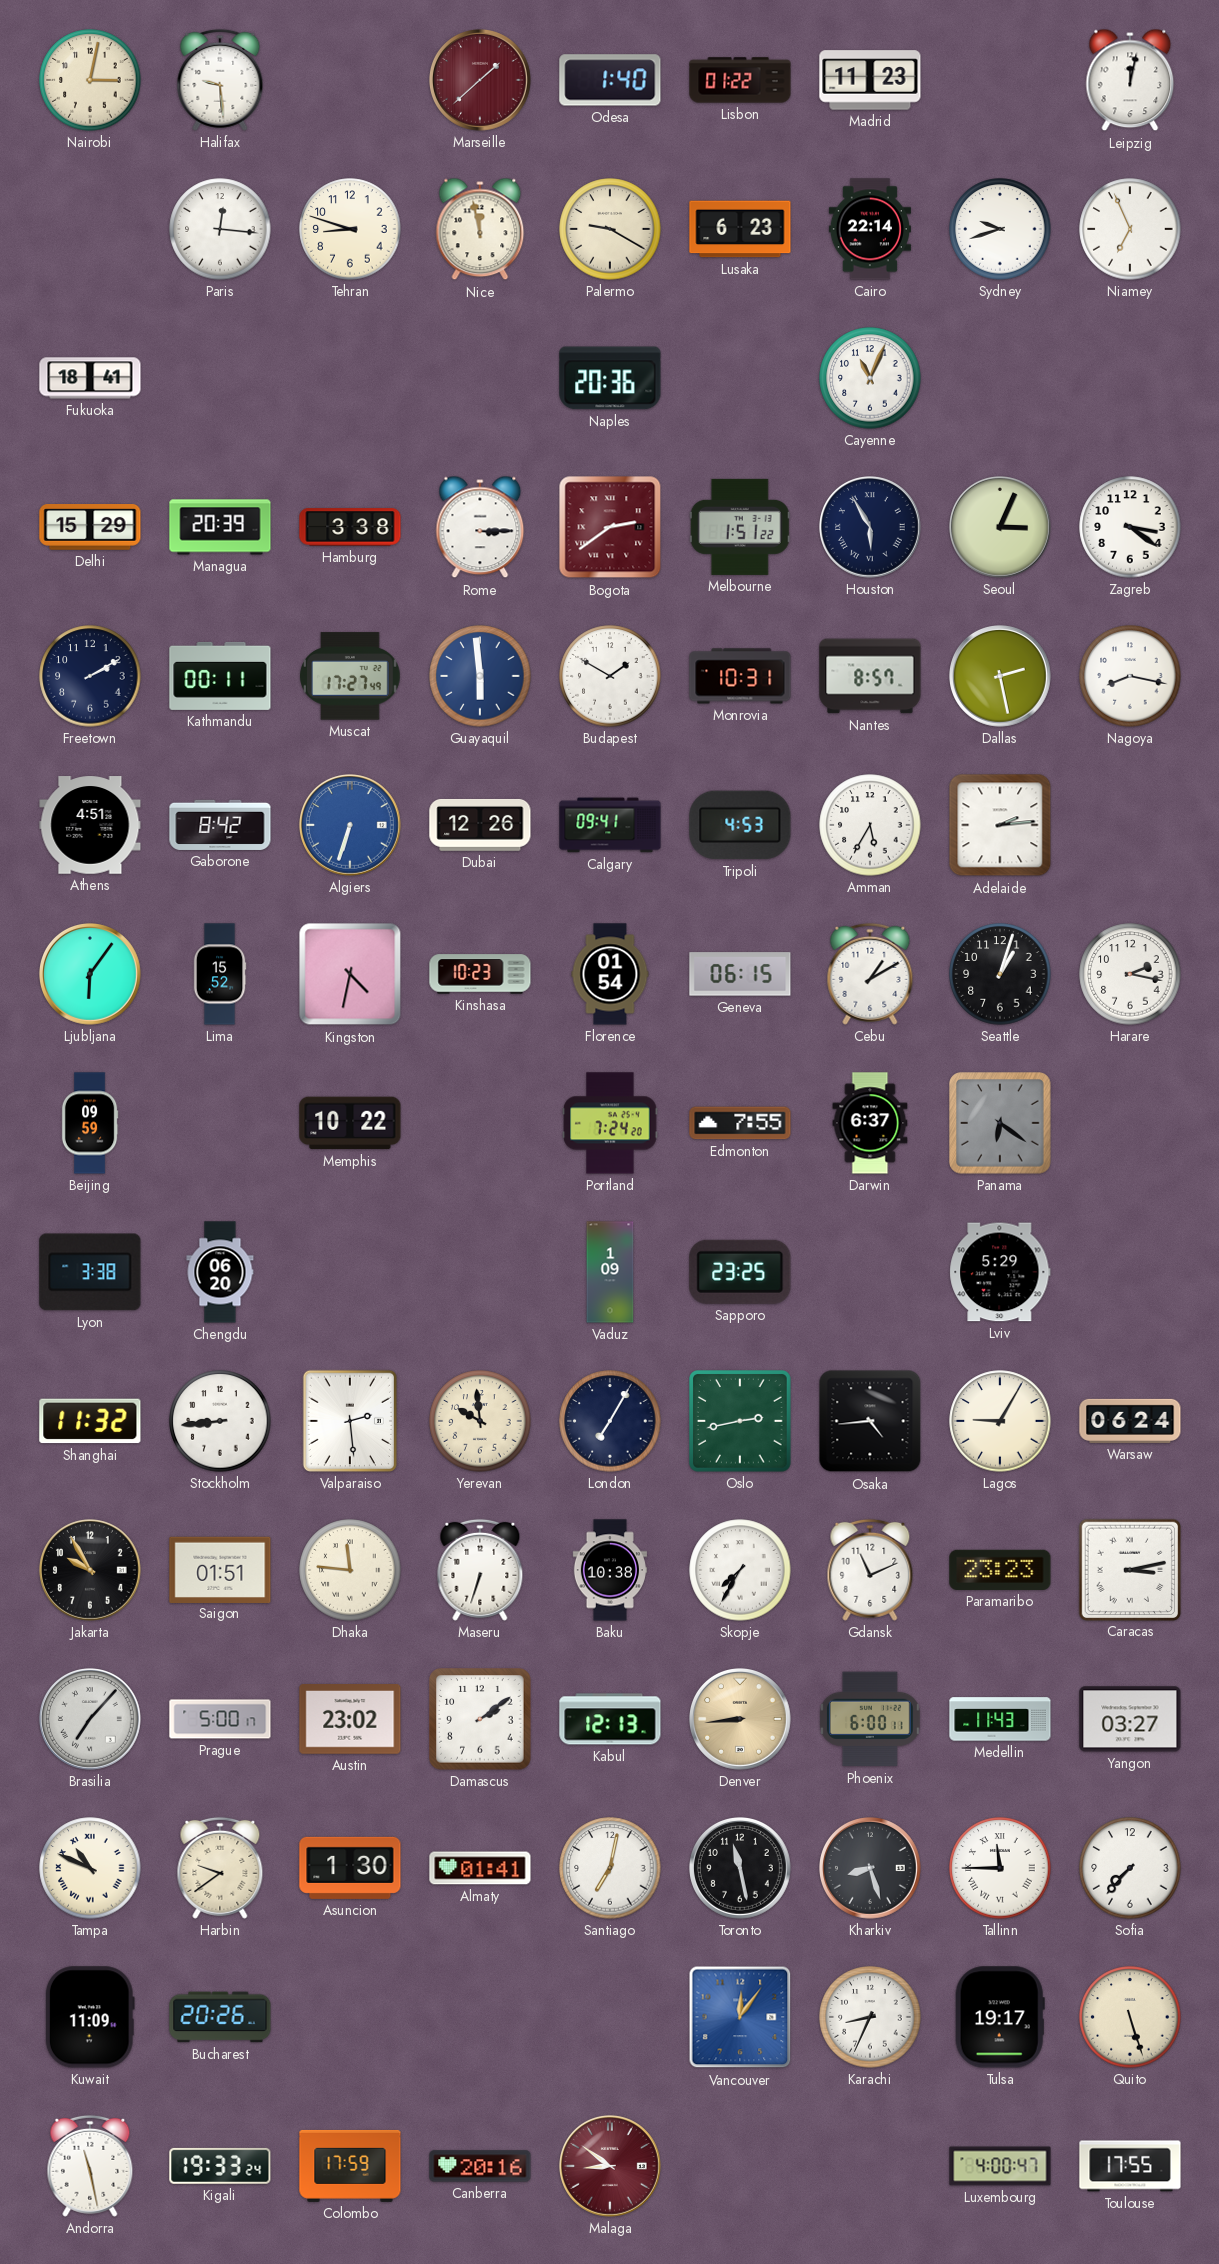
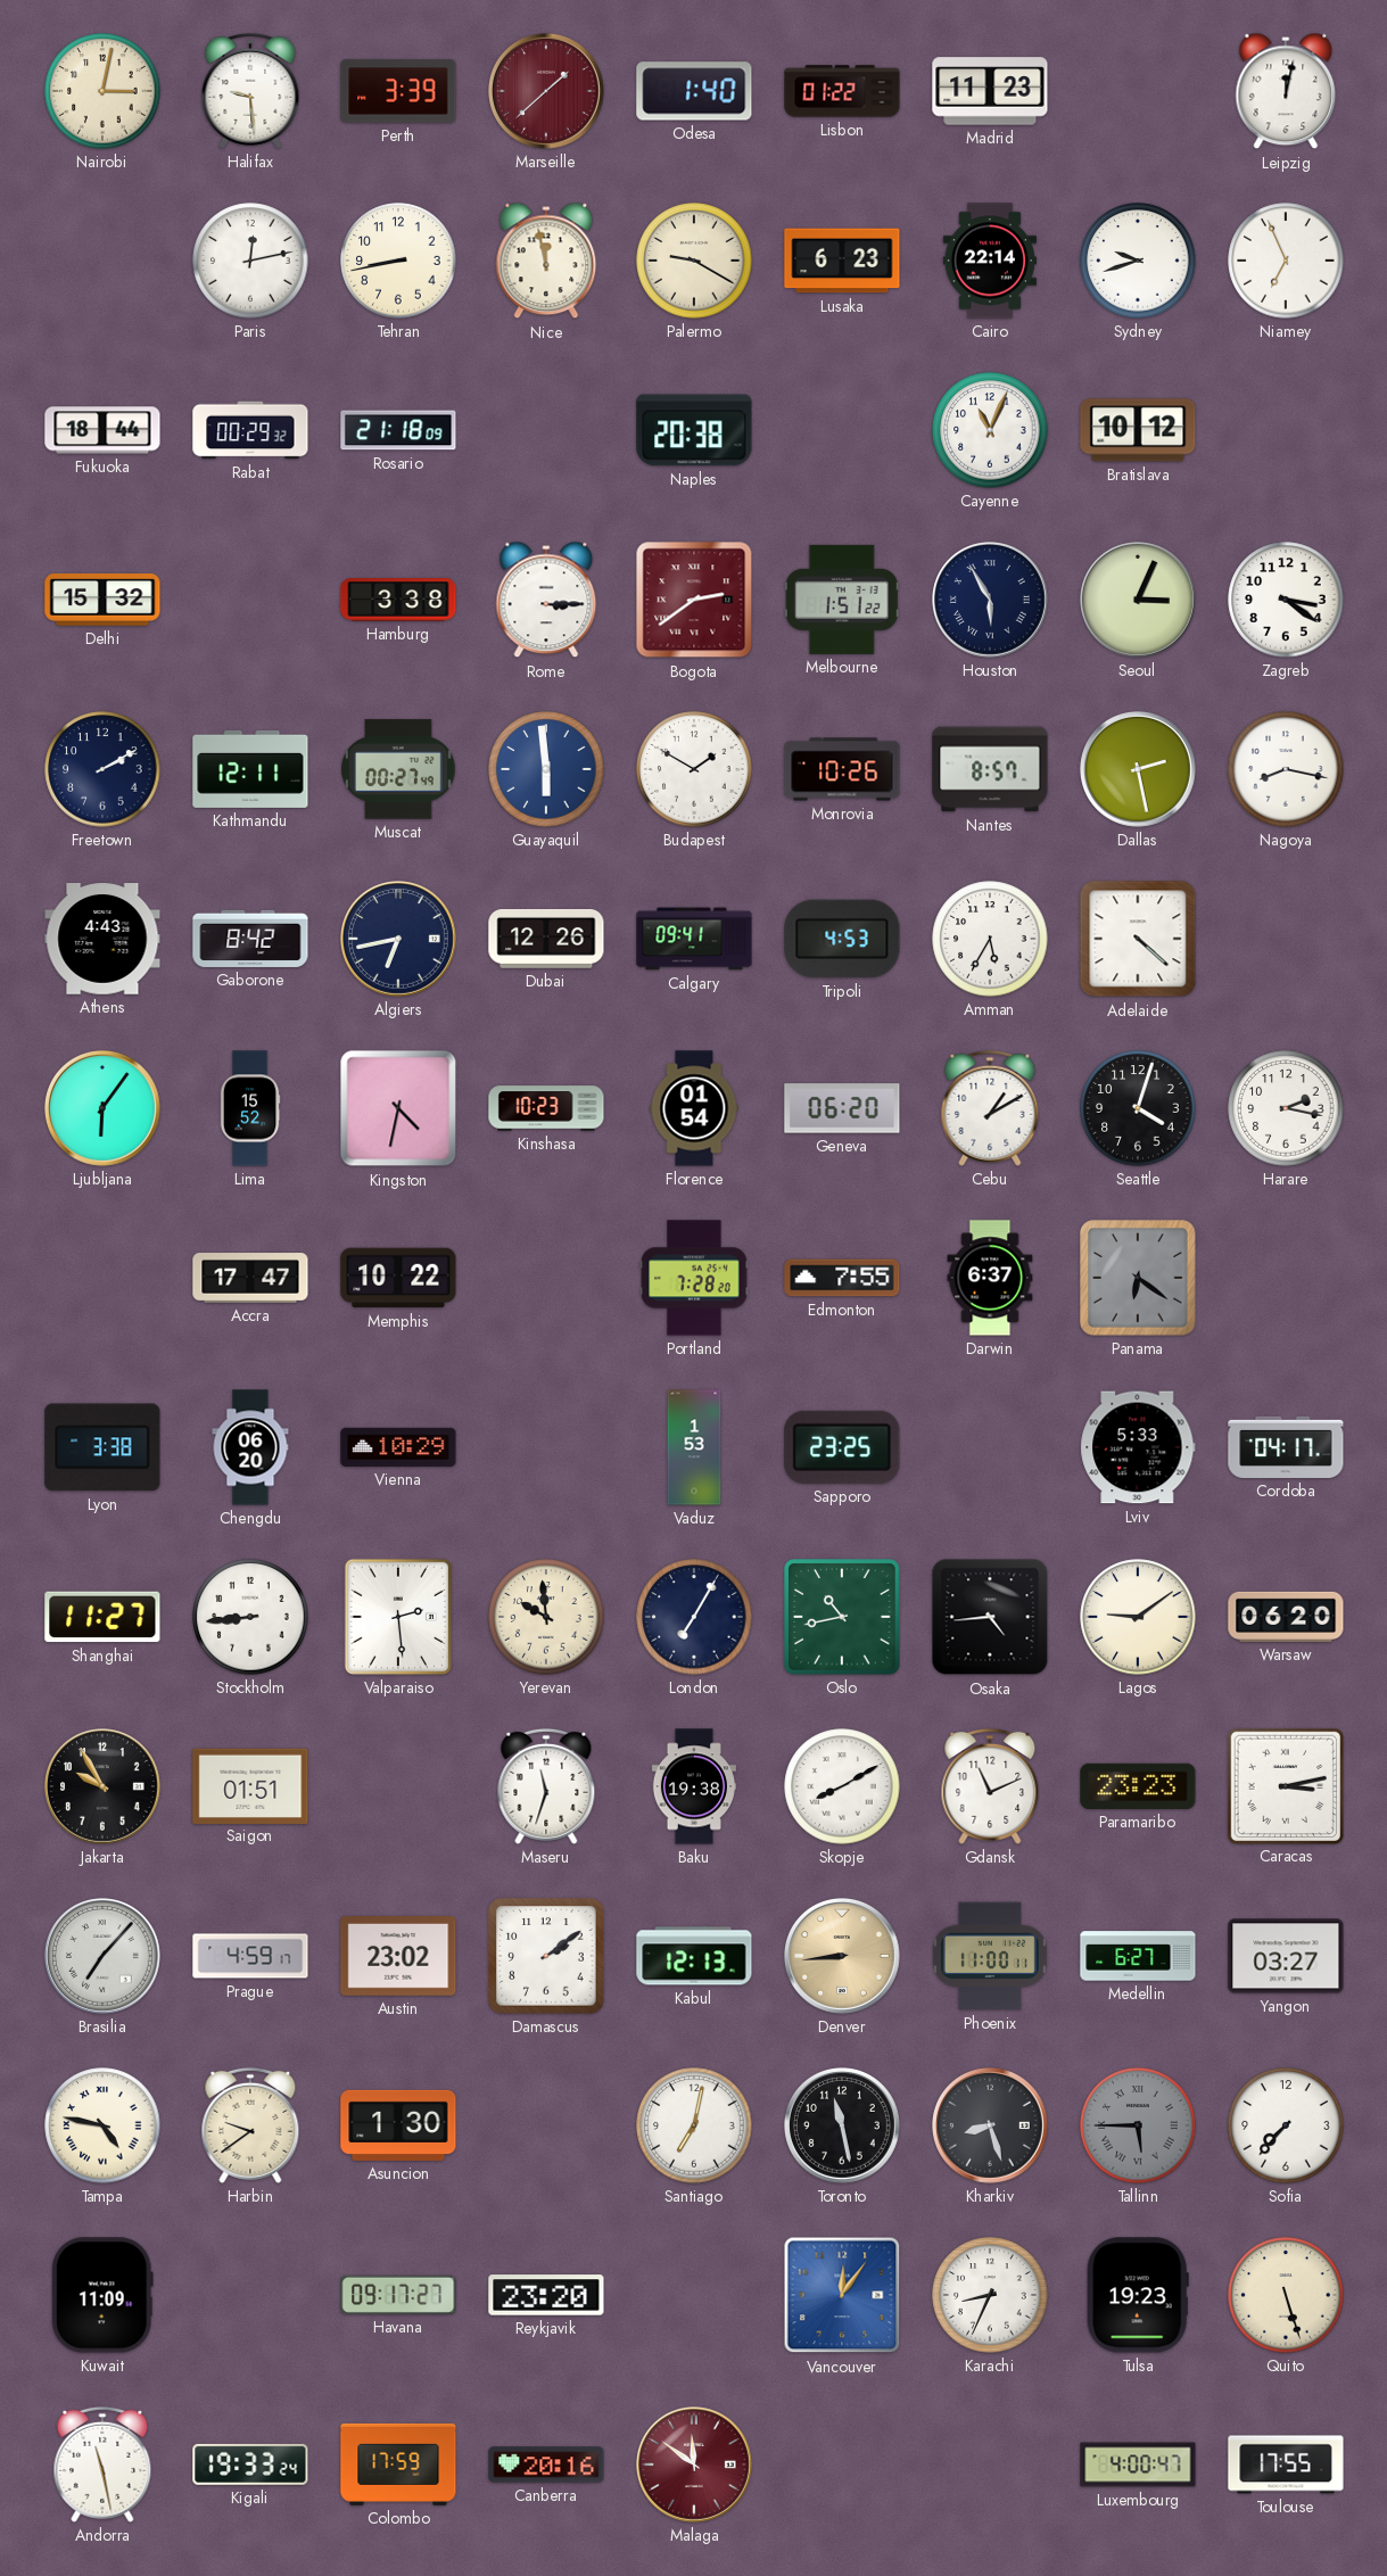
Perth: none -> 3:39 (398, 91)
Paris: 12:16 -> 12:13 (250, 261)
Tehran: 8:48 -> 8:43 (398, 261)
Fukuoka: 18:41 -> 18:44 (102, 430)
Rabat: none -> 00:29 (250, 430)
Rosario: none -> 21:18 (398, 430)
Naples: 20:36 -> 20:38 (694, 430)
Bratislava: none -> 10:12 (1138, 430)
Delhi: 15:29 -> 15:32 (102, 601)
Managua: 20:39 -> none (220, 527)
Kathmandu: 00:11 -> 12:11 (250, 769)
Muscat: 17:27 -> 00:27 (398, 769)
Monrovia: 10:31 -> 10:26 (842, 769)
Athens: 4:51 -> 4:43 (102, 939)
Algiers: 6:33 -> 6:43 (399, 940)
Algiers dial: blue -> navy (399, 940)
Adelaide: 2:14 -> 4:22 (1138, 939)
Geneva: 06:15 -> 06:20 (842, 1108)
Seattle: 1:03 -> 4:03 (1138, 1108)
Beijing: 09:59 -> none (90, 1123)
Accra: none -> 17:47 (250, 1278)
Portland: 7:24 -> 7:28 (694, 1278)
Vienna: none -> 10:29 (398, 1447)
Vaduz: 1:09 -> 1:53 (694, 1447)
Lviv: 5:29 -> 5:33 (1138, 1447)
Cordoba: none -> 04:17 (1286, 1447)
Shanghai: 11:32 -> 11:27 (102, 1617)
Oslo: 2:43 -> 10:43 (843, 1618)
Lagos: 9:05 -> 9:09 (1138, 1617)
Warsaw: 06:24 -> 06:20 (1286, 1617)
Dhaka: 11:46 -> none (350, 1570)
Maseru: 6:33 -> 11:33 (546, 1786)
Baku: 10:38 -> 19:38 (694, 1786)
Skopje: 7:35 -> 8:10 (842, 1786)
Prague: 5:00 -> 4:59 (250, 1956)
Phoenix: 6:00 -> 11:00 (990, 1956)
Medellin: 11:43 -> 6:27 (1138, 1956)
Tampa: 10:49 -> 4:47 (102, 2125)
Almaty: 01:41 -> none (480, 1868)
Tallinn: 11:45 -> 5:45 (1138, 2125)
Tallinn dial: white -> grey (1138, 2125)
Bucharest: 20:26 -> none (220, 2017)
Havana: none -> 09:17 (398, 2295)
Reykjavik: none -> 23:20 (546, 2295)
Tulsa: 19:17 -> 19:23 (1138, 2295)
Malaga: 8:51 -> 11:51 (695, 2466)
